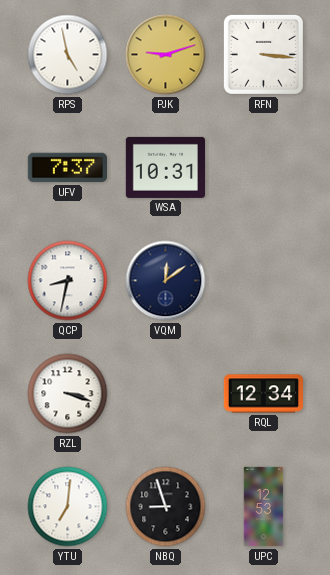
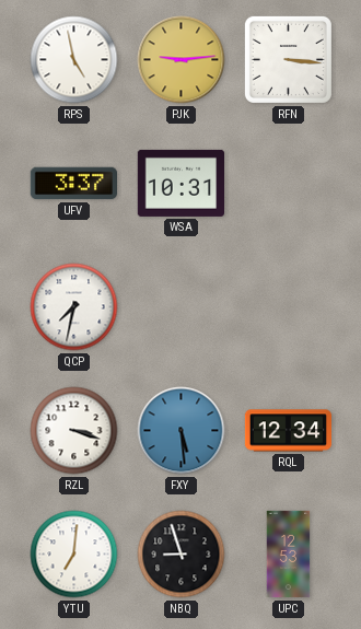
PJK: 9:12 -> 9:14 (182, 60)
UFV: 7:37 -> 3:37 (73, 184)
QCP: 8:32 -> 7:32 (74, 307)
VQM: 12:09 -> none (166, 281)
FXY: none -> 5:29 (182, 431)
